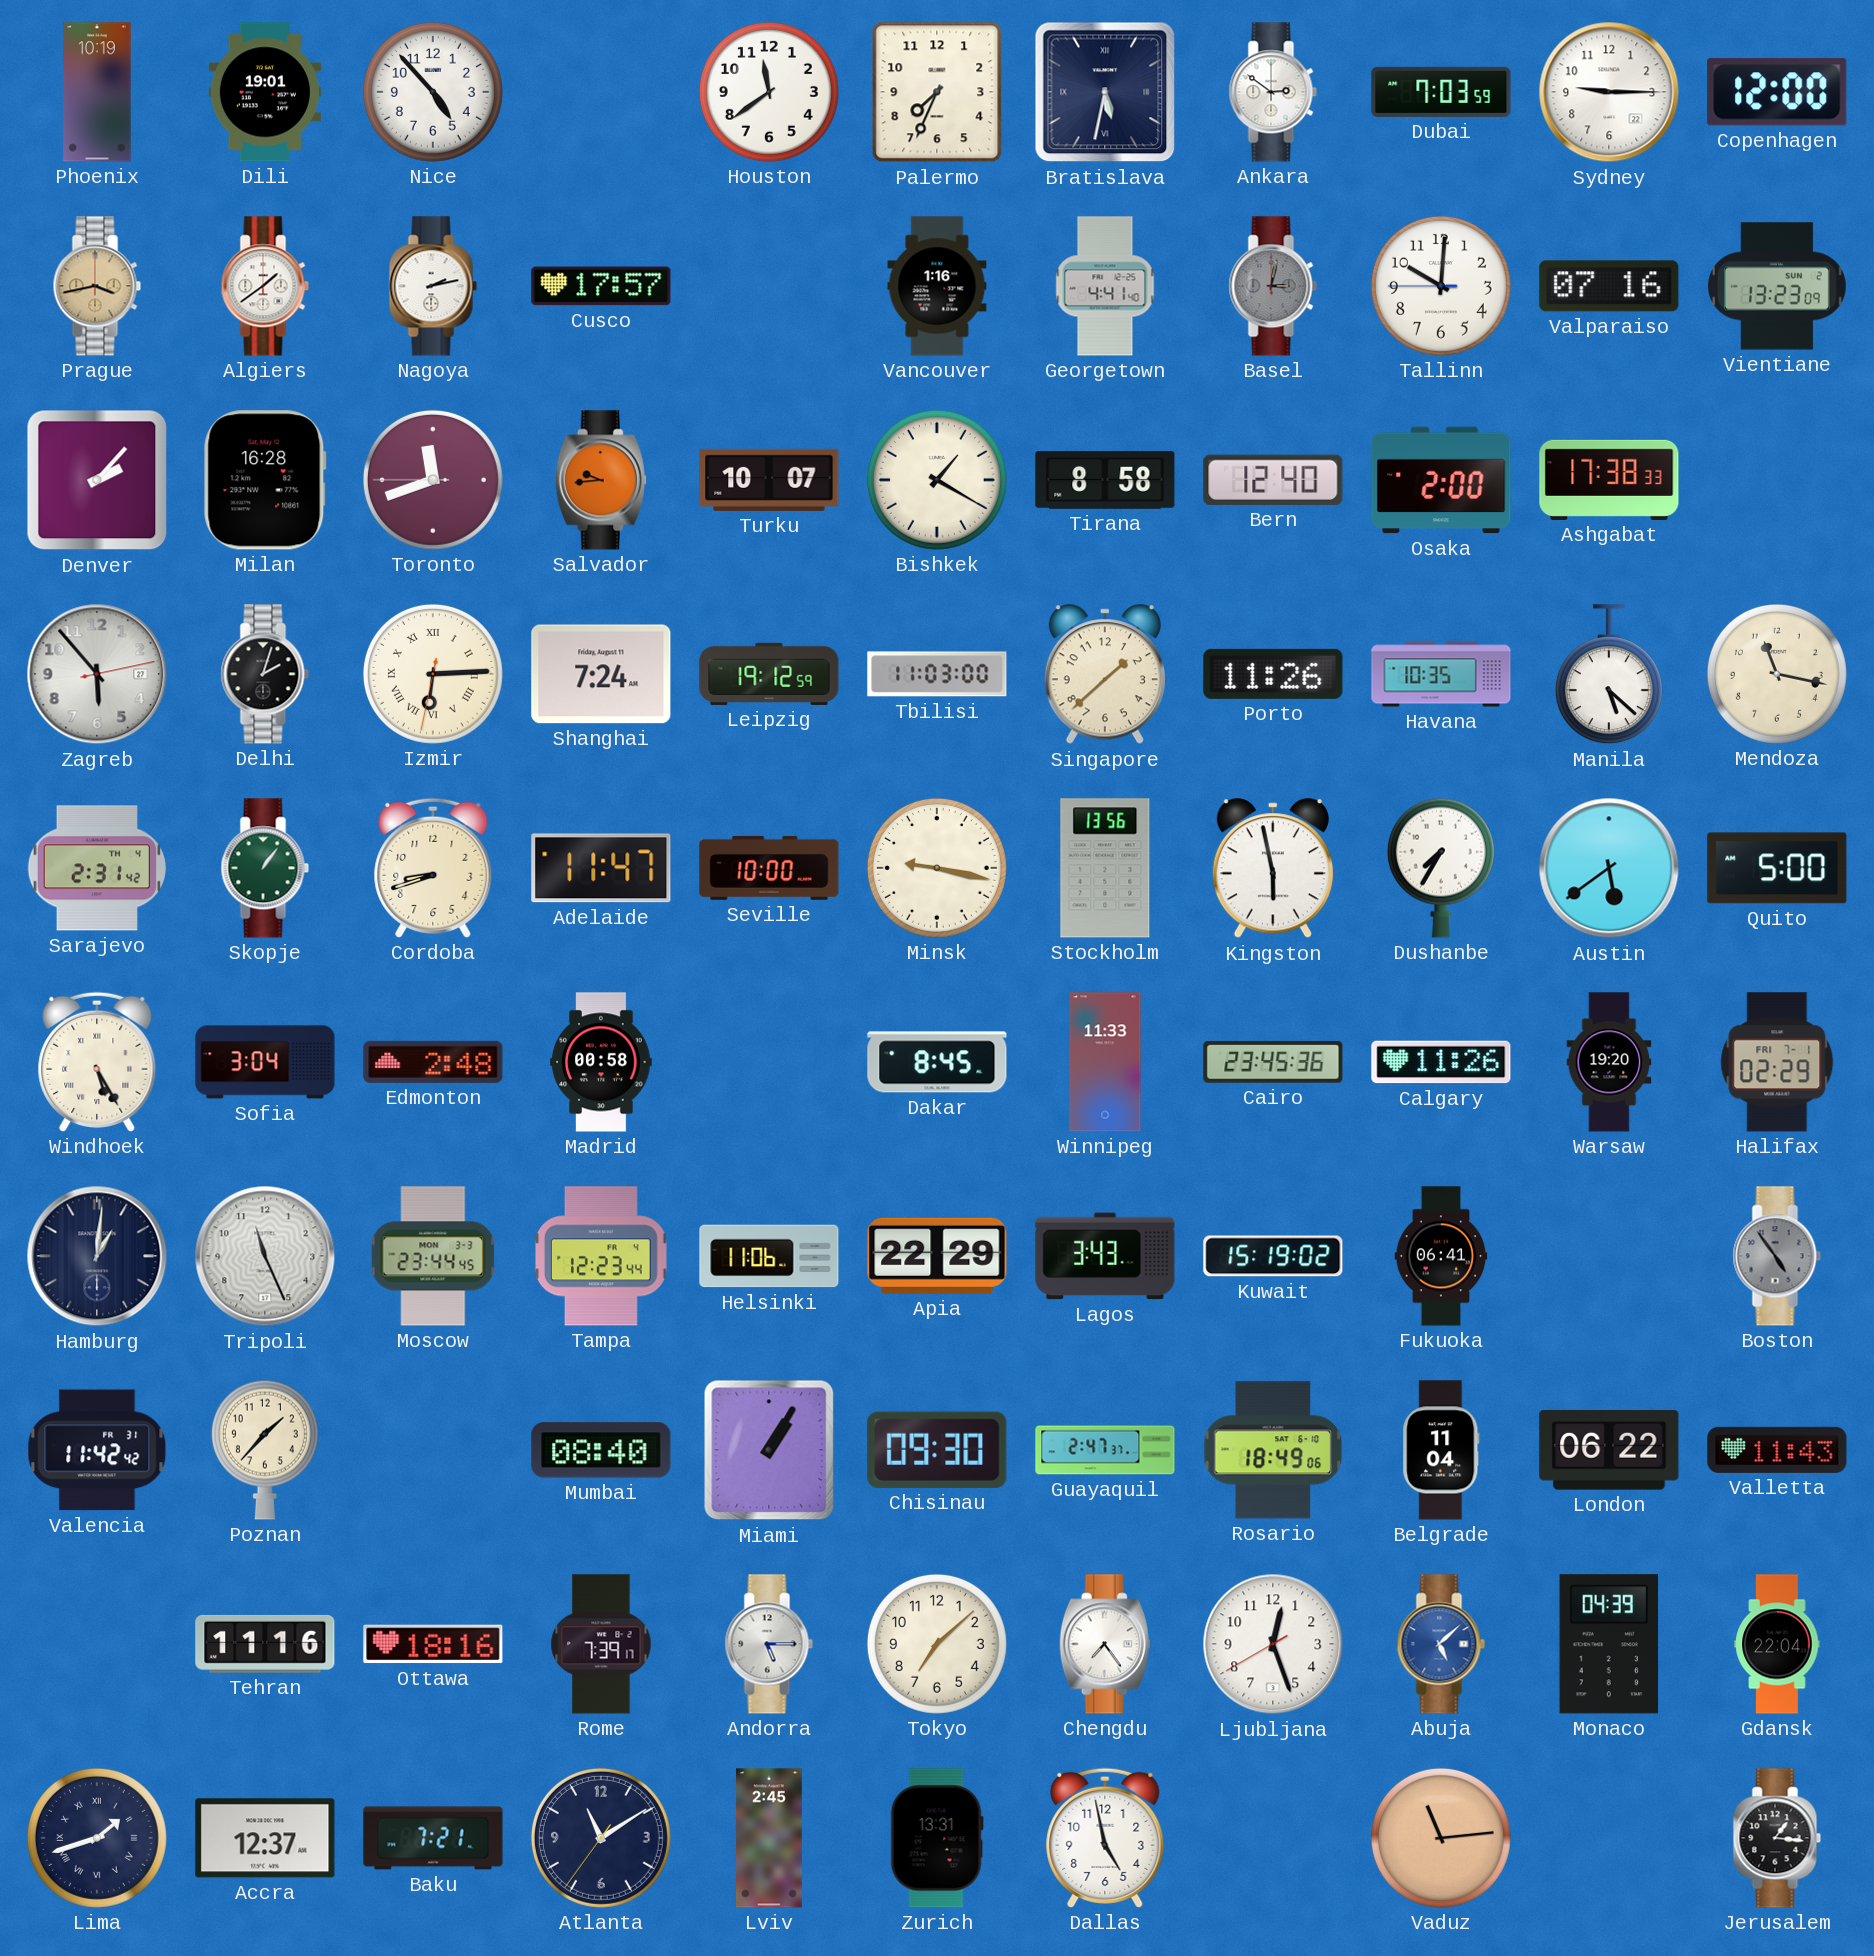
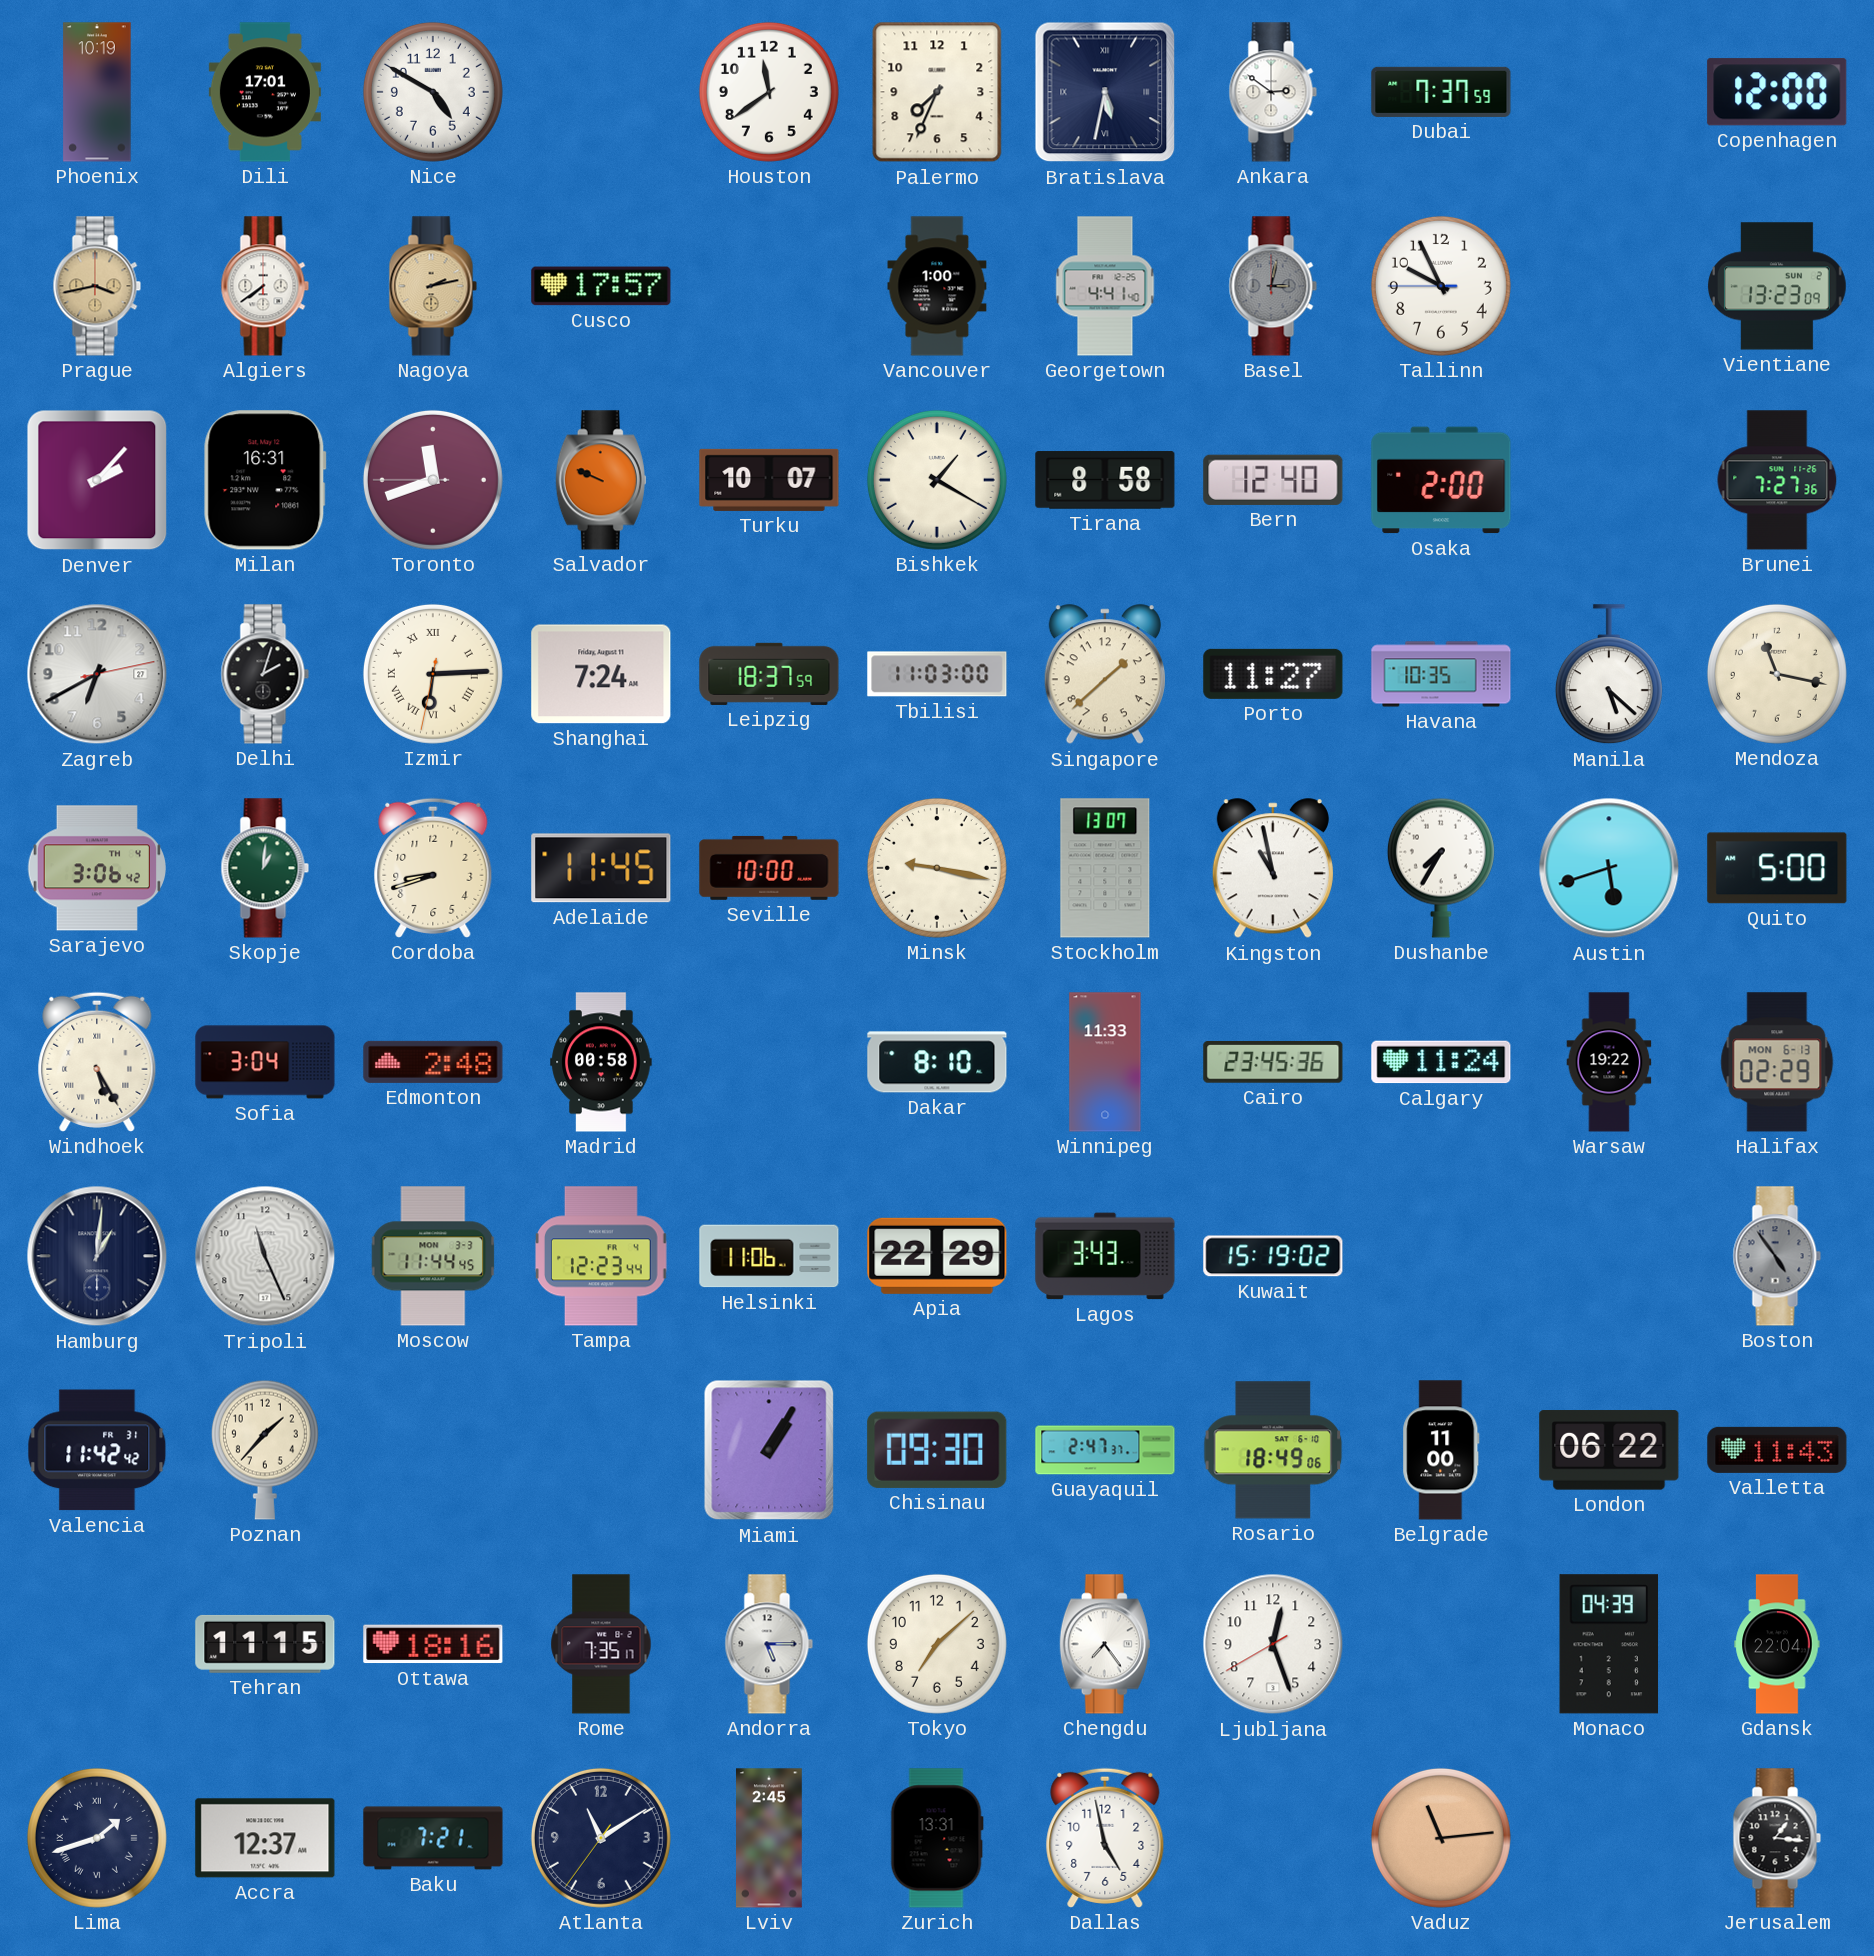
Dili: 19:01 -> 17:01 (265, 92)
Nice: 4:53 -> 4:50 (433, 92)
Dubai: 7:03 -> 7:37 (1441, 92)
Sydney: 9:15 -> none (1609, 92)
Algiers: 1:39 -> 7:39 (265, 286)
Nagoya dial: white -> champagne (433, 286)
Vancouver: 1:16 -> 1:00 (937, 286)
Tallinn: 10:00 -> 9:55 (1441, 286)
Valparaiso: 07:16 -> none (1609, 286)
Milan: 16:28 -> 16:31 (265, 480)
Salvador: 9:44 -> 9:49 (601, 480)
Ashgabat: 17:38 -> none (1609, 480)
Brunei: none -> 7:27 (1777, 480)
Zagreb: 5:53 -> 6:40 (97, 674)
Leipzig: 19:12 -> 18:37 (769, 674)
Porto: 11:26 -> 11:27 (1273, 674)
Sarajevo: 2:31 -> 3:06 (96, 868)
Skopje: 1:06 -> 1:01 (265, 868)
Adelaide: 11:47 -> 11:45 (601, 868)
Stockholm: 13:56 -> 13:07 (1105, 868)
Kingston: 5:58 -> 10:58 (1273, 869)
Austin: 5:39 -> 5:42 (1609, 868)
Dakar: 8:45 -> 8:10 (937, 1062)
Calgary: 11:26 -> 11:24 (1441, 1062)
Warsaw: 19:20 -> 19:22 (1609, 1062)
Halifax date: FRI 7-1 -> MON 6-13 (1777, 1062)
Moscow: 23:44 -> 11:44 (433, 1256)
Fukuoka: 06:41 -> none (1441, 1256)
Mumbai: 08:40 -> none (601, 1450)
Belgrade: 11:04 -> 11:00 (1441, 1450)
Tehran: 11:16 -> 11:15 (265, 1644)
Rome: 7:39 -> 7:35 (601, 1644)
Abuja: 5:08 -> none (1441, 1644)
